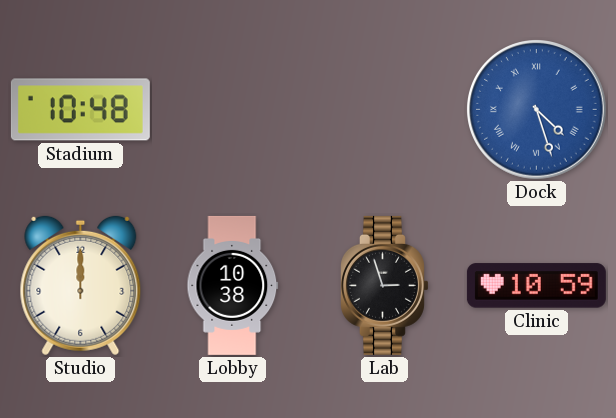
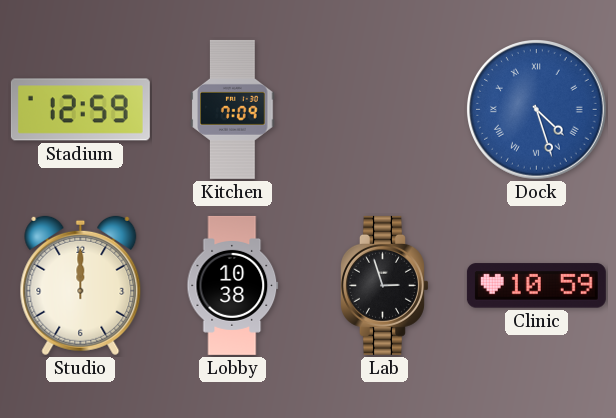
Stadium: 10:48 -> 12:59 (80, 110)
Kitchen: none -> 7:09 (233, 109)
